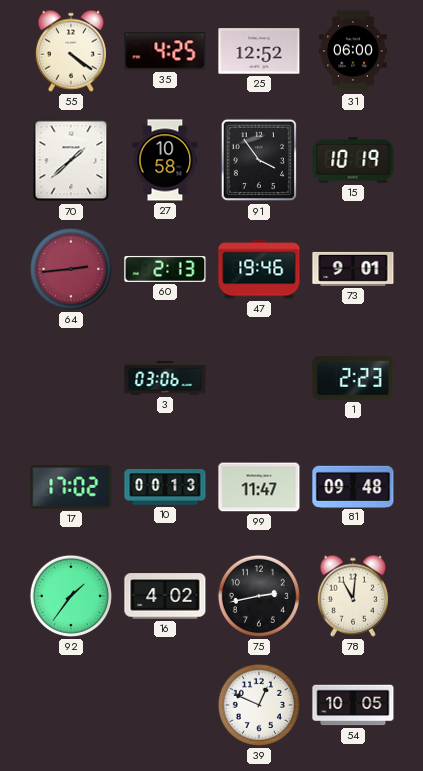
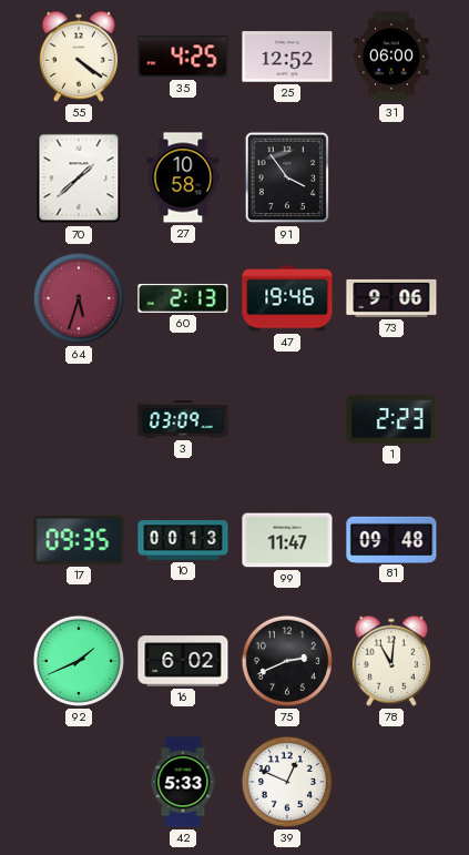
15: 10:19 -> none (353, 160)
64: 2:44 -> 5:33 (79, 298)
73: 9:01 -> 9:06 (391, 298)
3: 03:06 -> 03:09 (183, 419)
17: 17:02 -> 09:35 (79, 540)
92: 1:36 -> 1:41 (79, 661)
16: 4:02 -> 6:02 (183, 661)
75: 2:43 -> 2:41 (287, 661)
42: none -> 5:33 (183, 782)
54: 10:05 -> none (353, 705)
